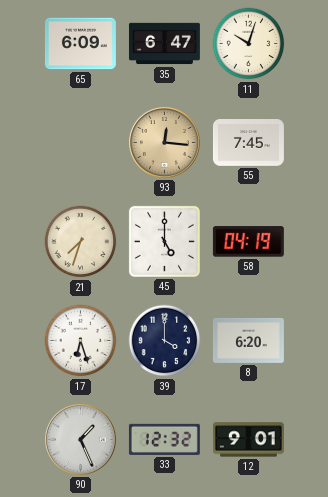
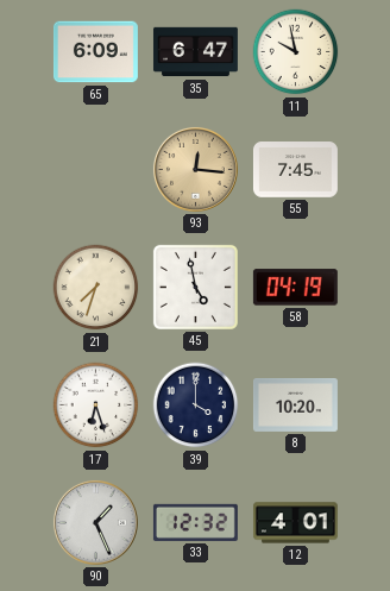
11: 10:03 -> 9:58 (296, 52)
45: 5:00 -> 4:58 (195, 287)
8: 6:20 -> 10:20 (295, 405)
12: 9:01 -> 4:01 (295, 523)
